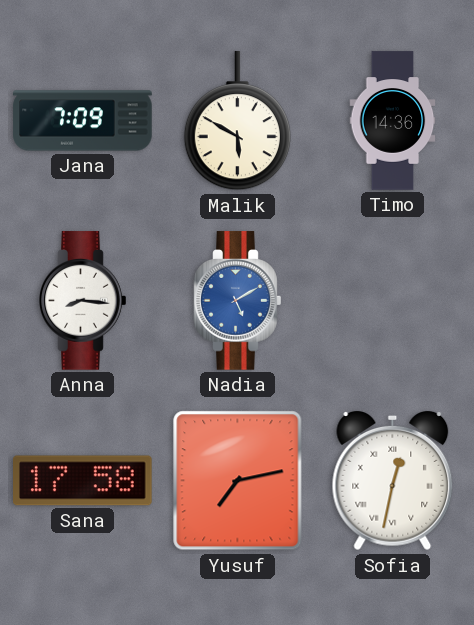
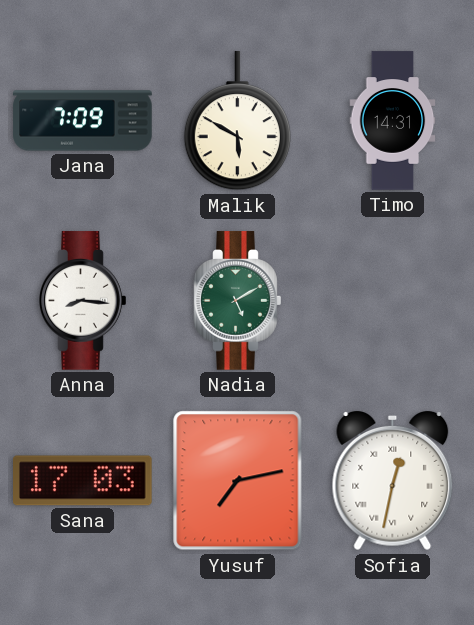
Timo: 14:36 -> 14:31 (393, 121)
Nadia dial: blue -> green (238, 301)
Sana: 17:58 -> 17:03 (83, 481)
